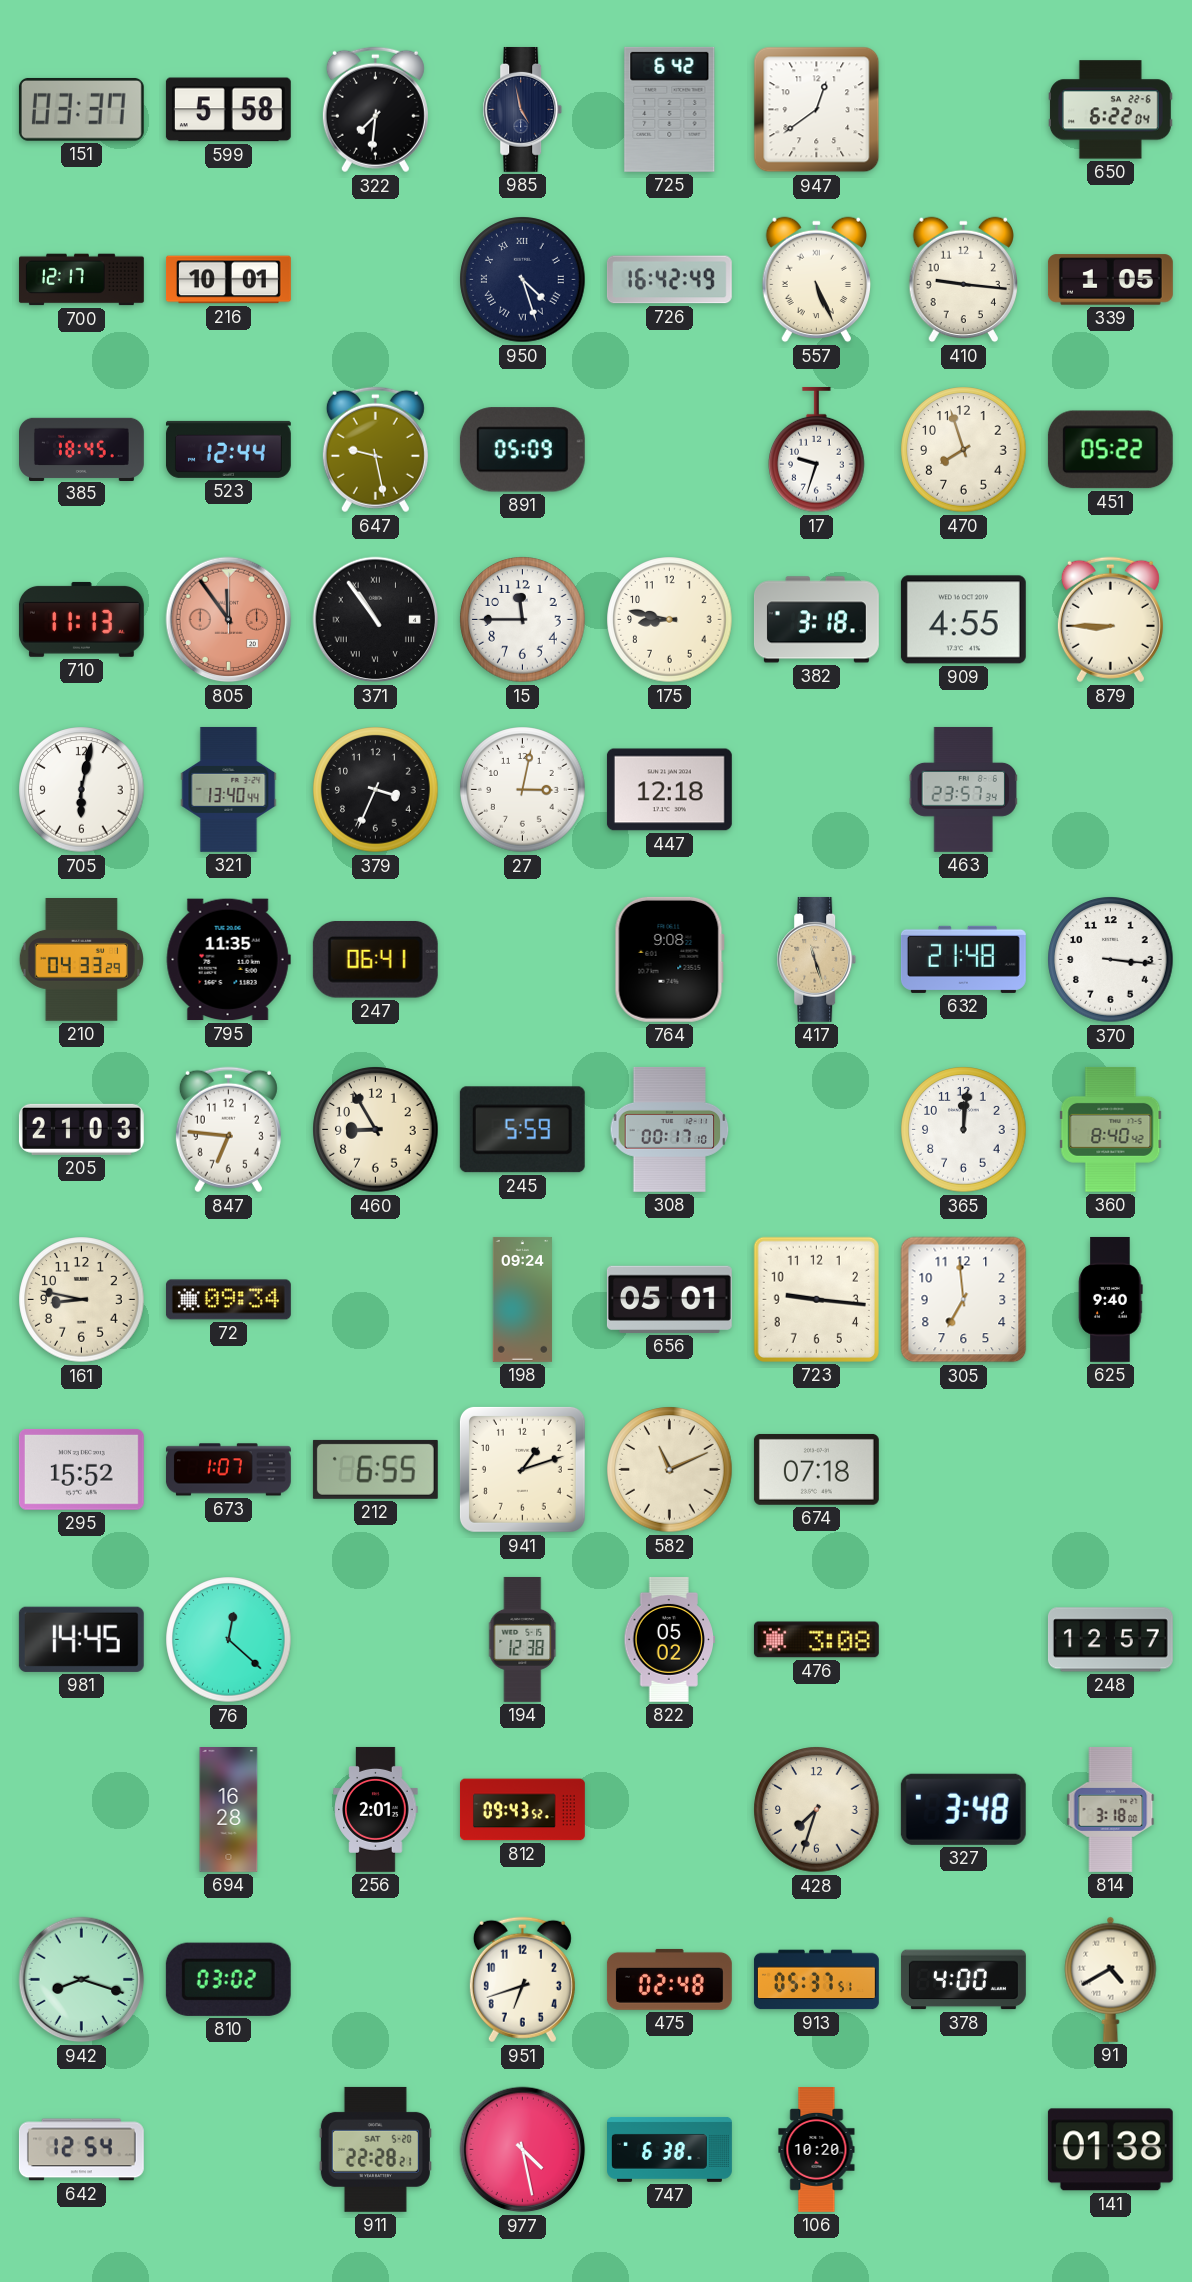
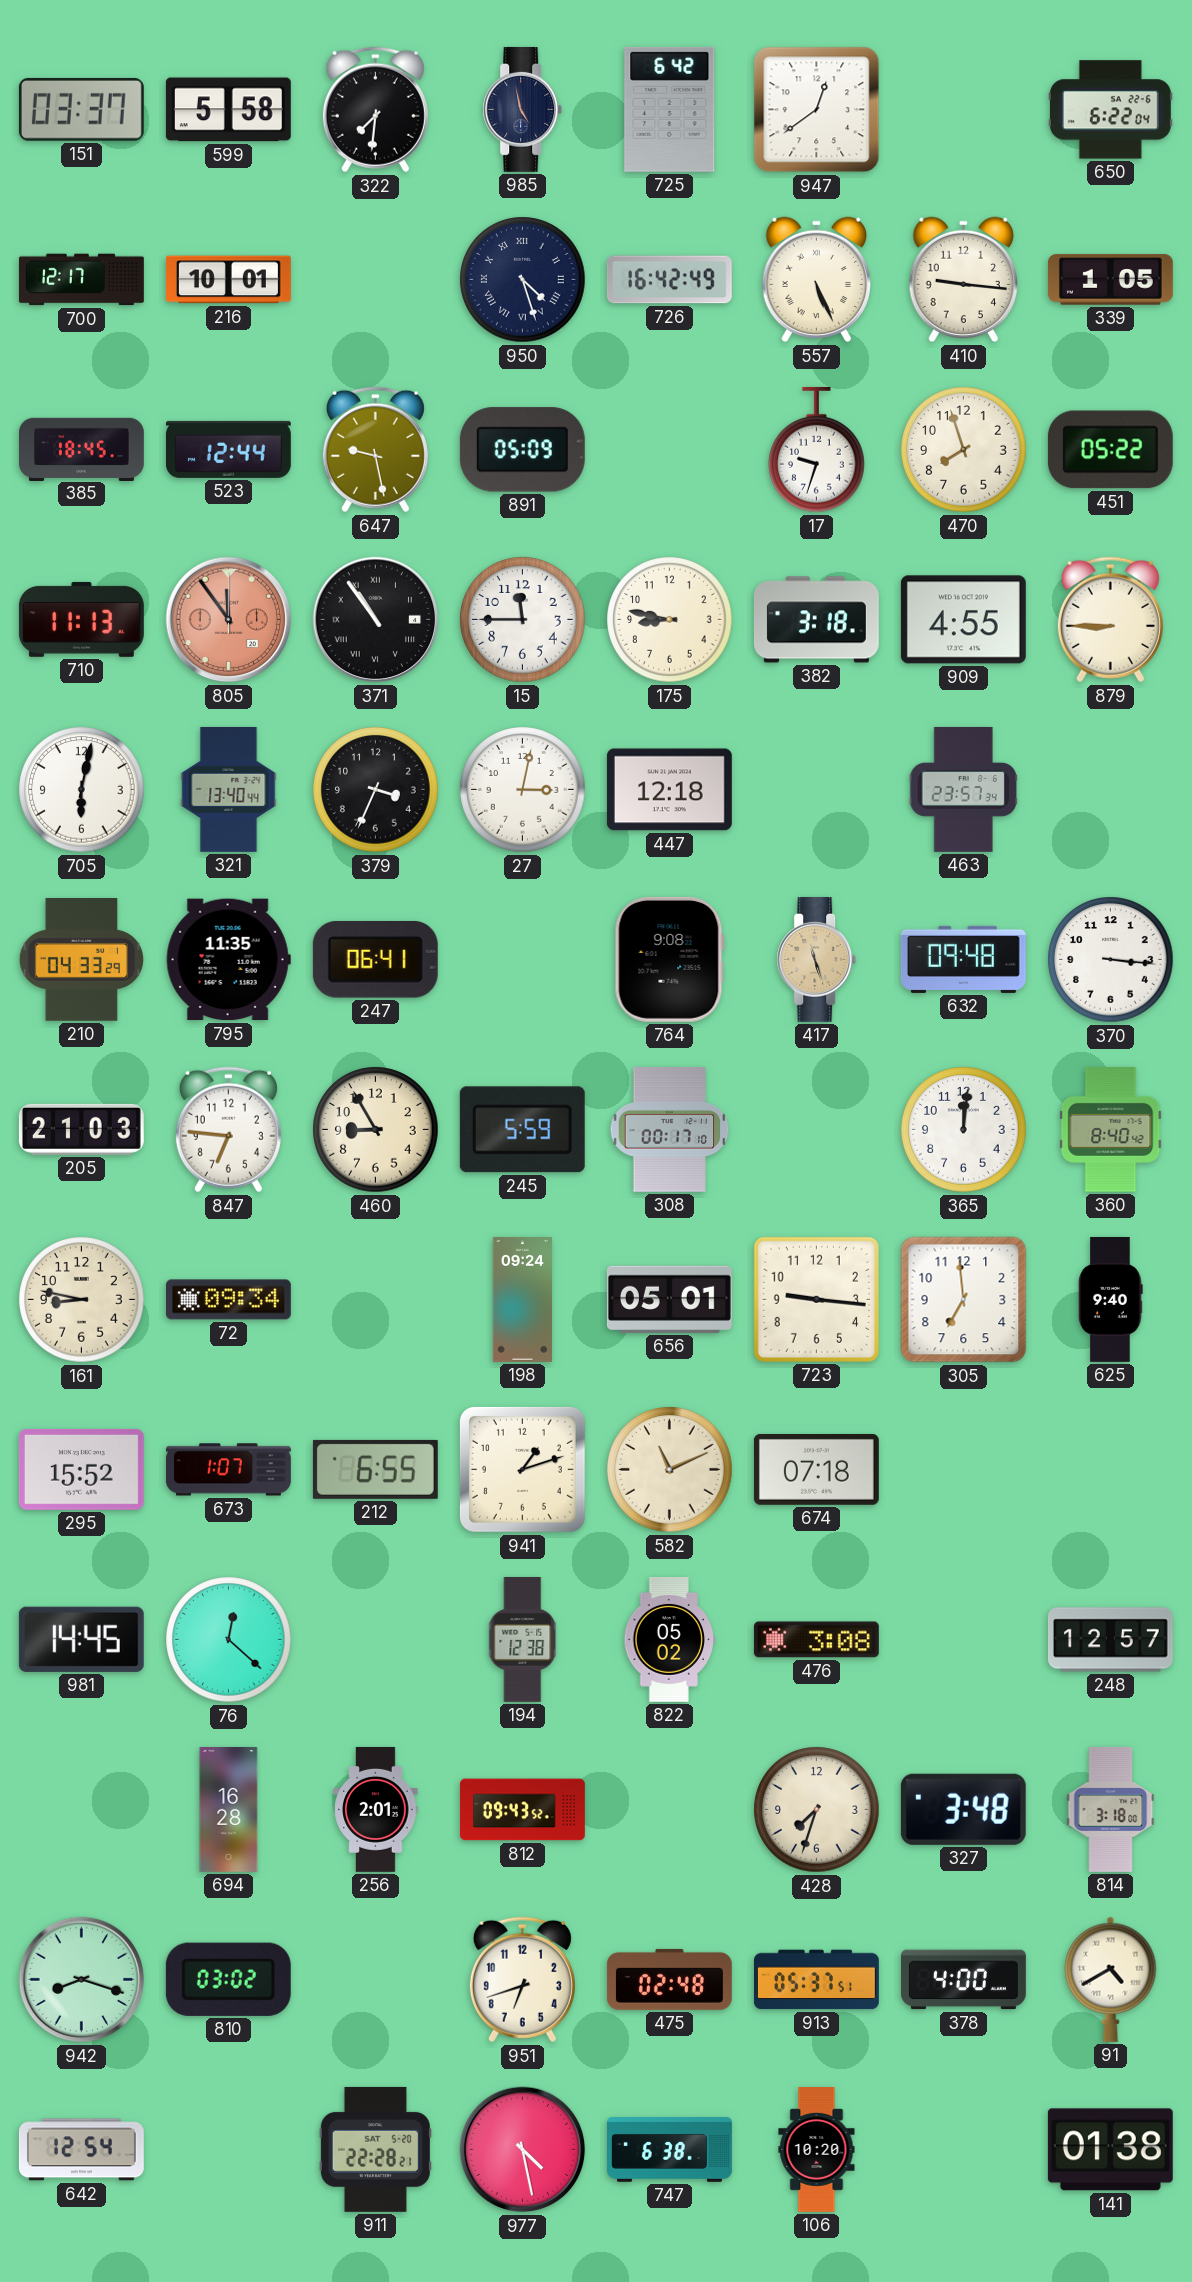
632: 21:48 -> 09:48 (963, 959)
